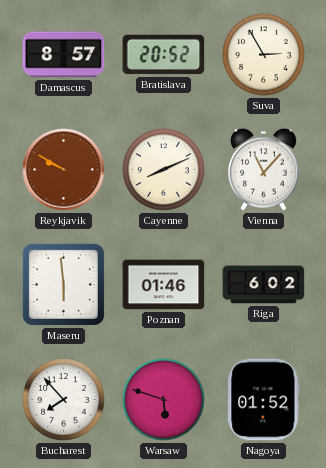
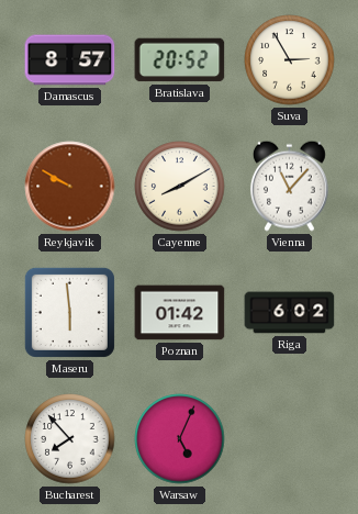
Cayenne: 8:11 -> 8:10 (180, 187)
Poznan: 01:46 -> 01:42 (180, 313)
Warsaw: 5:48 -> 5:04 (180, 439)
Nagoya: 01:52 -> none (264, 400)
